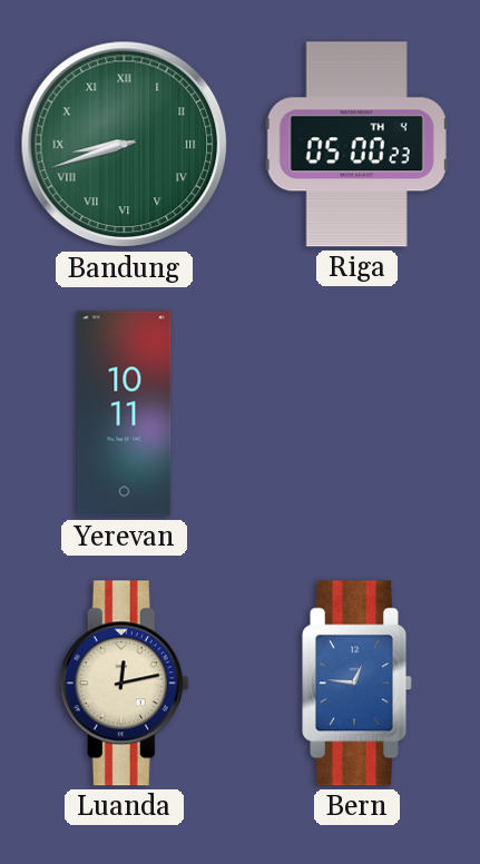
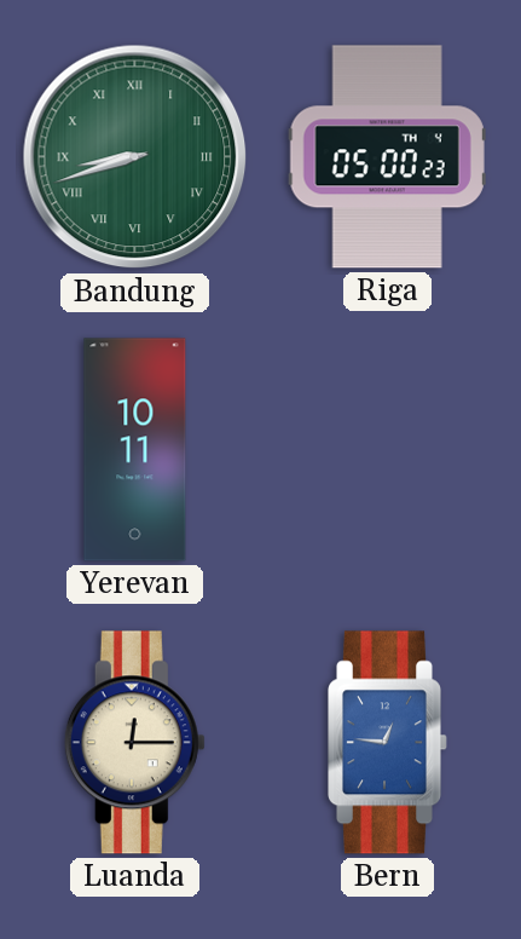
Luanda: 12:13 -> 12:15 (134, 743)
